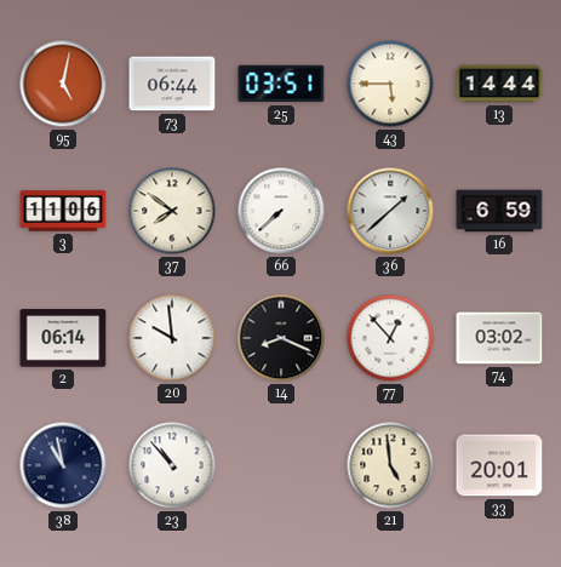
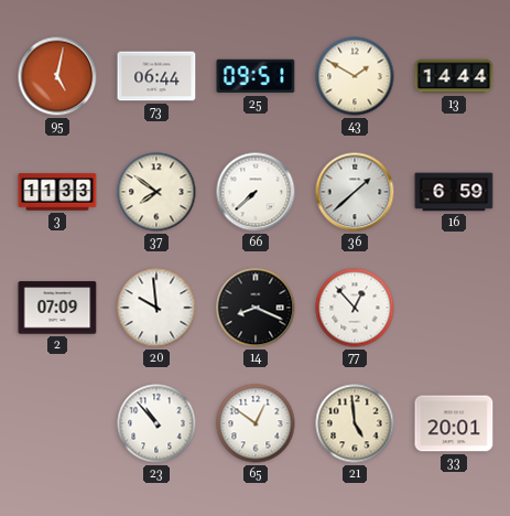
25: 03:51 -> 09:51 (256, 76)
43: 5:45 -> 1:50 (355, 76)
3: 11:06 -> 11:33 (57, 192)
2: 06:14 -> 07:09 (57, 308)
74: 03:02 -> none (499, 338)
38: 10:58 -> none (63, 465)
65: none -> 12:51 (256, 423)
